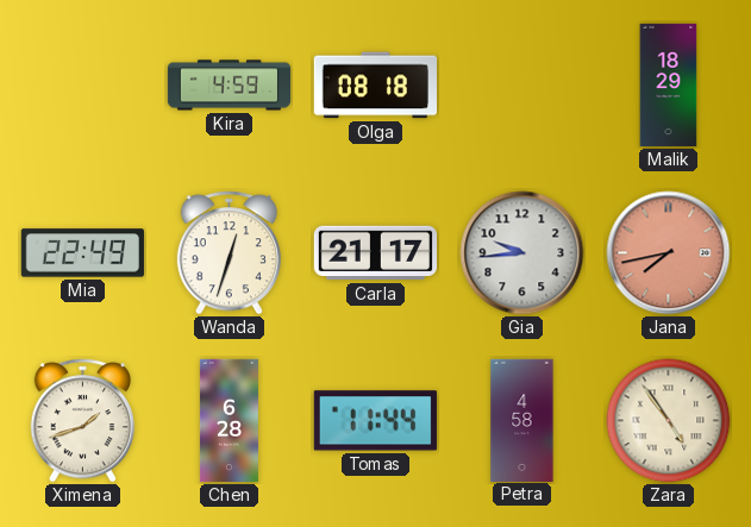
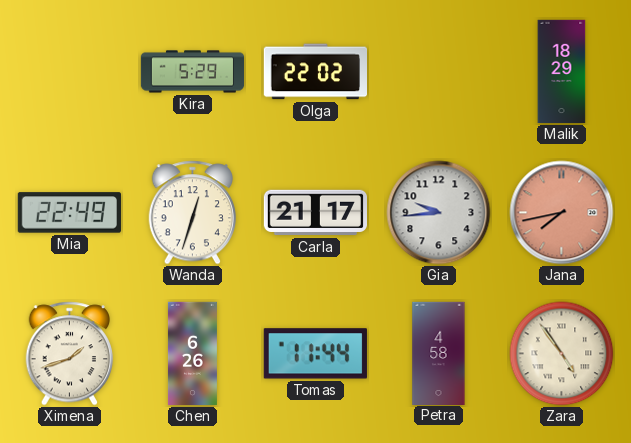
Kira: 4:59 -> 5:29 (193, 72)
Olga: 08:18 -> 22:02 (315, 72)
Chen: 6:28 -> 6:26 (192, 354)
